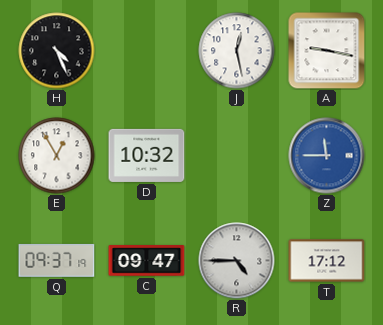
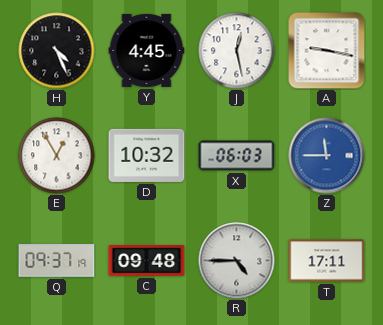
Y: none -> 4:45 (147, 50)
X: none -> 06:03 (237, 156)
C: 09:47 -> 09:48 (147, 261)
T: 17:12 -> 17:11 (327, 261)
